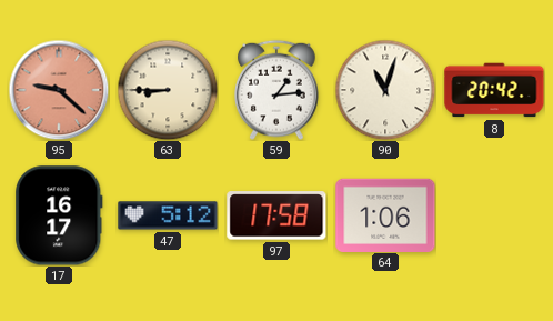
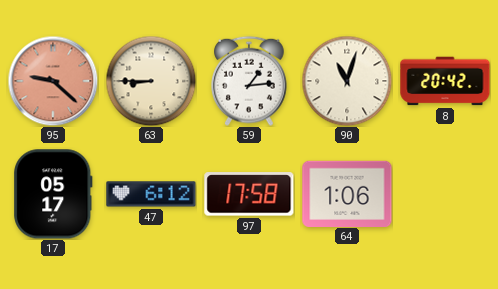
17: 16:17 -> 05:17 (53, 194)
47: 5:12 -> 6:12 (151, 194)
